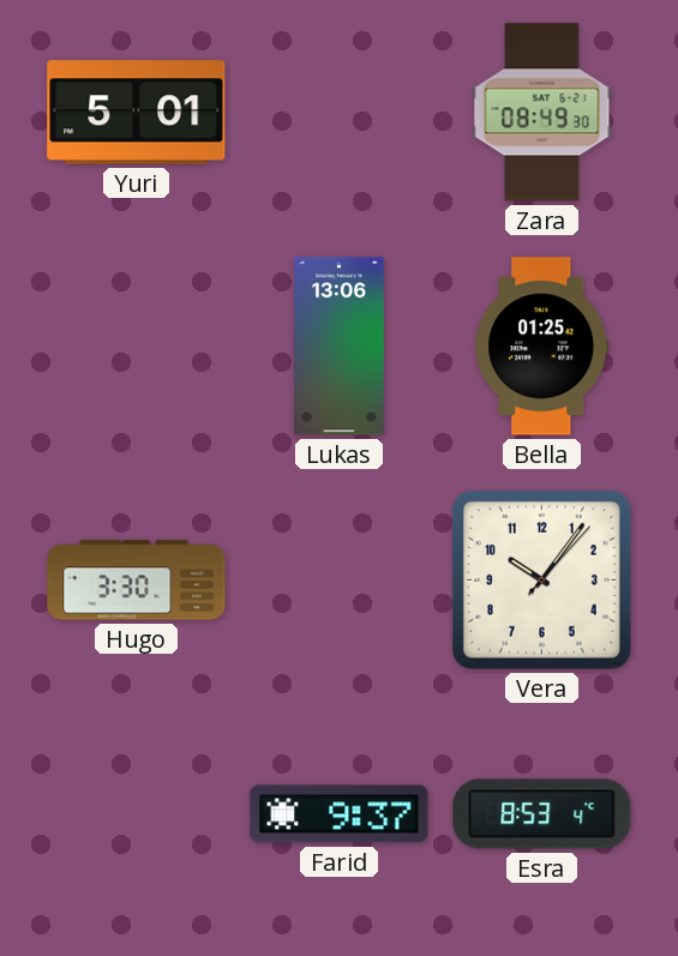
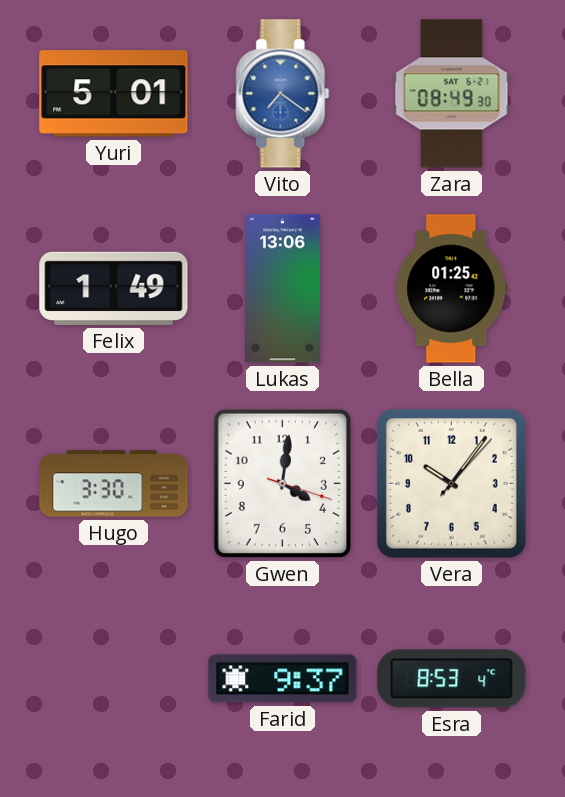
Vito: none -> 7:21 (283, 94)
Felix: none -> 1:49 (114, 288)
Gwen: none -> 4:01 (282, 483)
